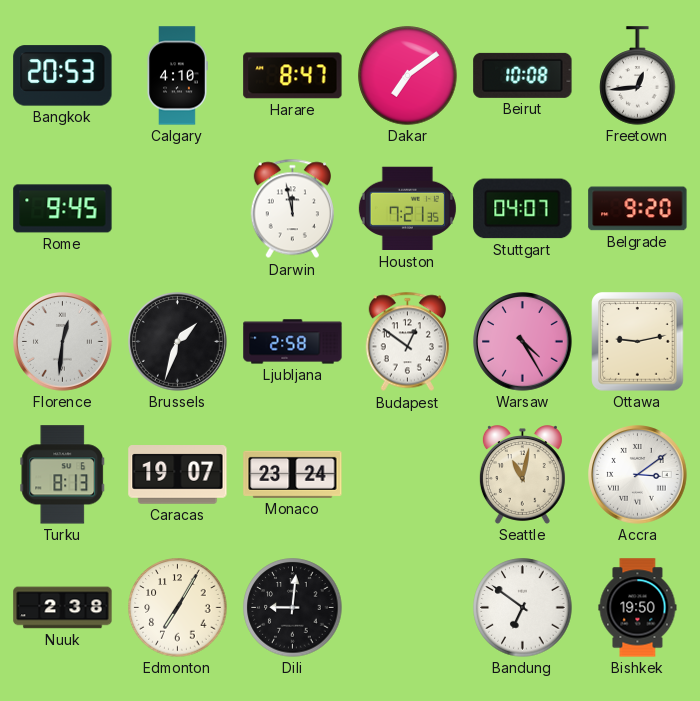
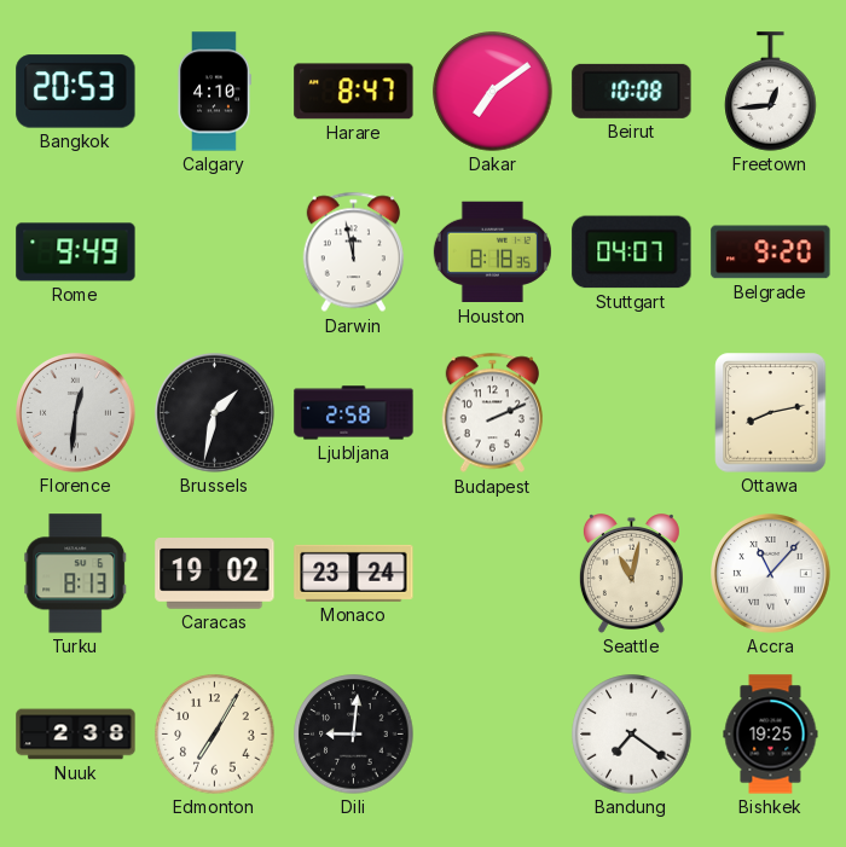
Rome: 9:45 -> 9:49 (76, 253)
Houston: 7:21 -> 8:18 (492, 253)
Brussels: 1:33 -> 1:32 (215, 413)
Budapest: 12:51 -> 2:11 (492, 413)
Warsaw: 4:25 -> none (523, 342)
Ottawa: 9:13 -> 8:13 (771, 413)
Caracas: 19:07 -> 19:02 (215, 574)
Accra: 3:09 -> 11:07 (771, 574)
Bandung: 6:51 -> 7:21 (632, 735)
Bishkek: 19:50 -> 19:25 (771, 735)
